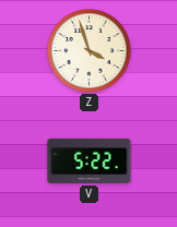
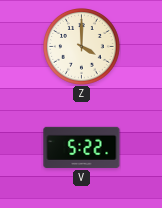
Z: 3:57 -> 4:00 (82, 47)
